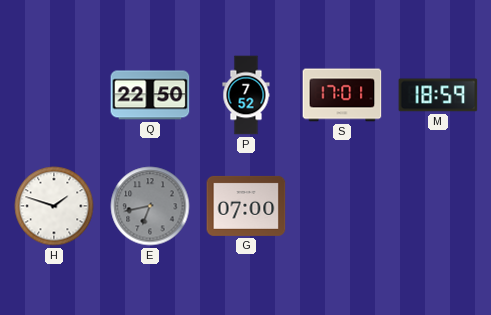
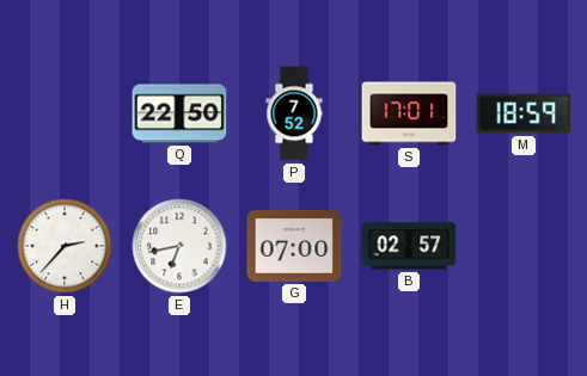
H: 1:48 -> 2:37 (65, 246)
E dial: grey -> white (179, 246)
B: none -> 02:57 (409, 246)
